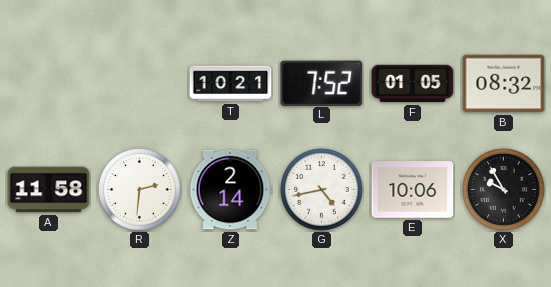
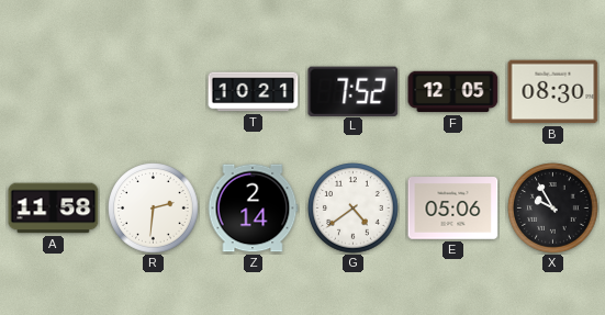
F: 01:05 -> 12:05 (453, 92)
B: 08:32 -> 08:30 (553, 92)
G: 4:43 -> 4:39 (354, 209)
E: 10:06 -> 05:06 (453, 209)
